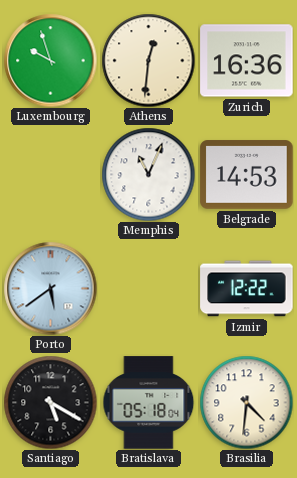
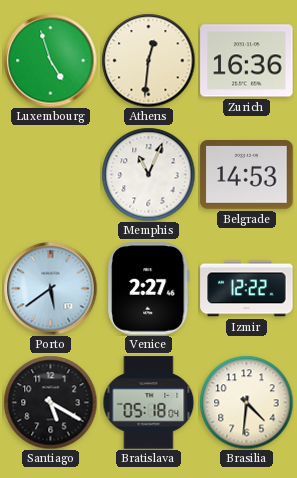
Luxembourg: 9:57 -> 4:57 (50, 60)
Venice: none -> 2:27 (149, 289)
